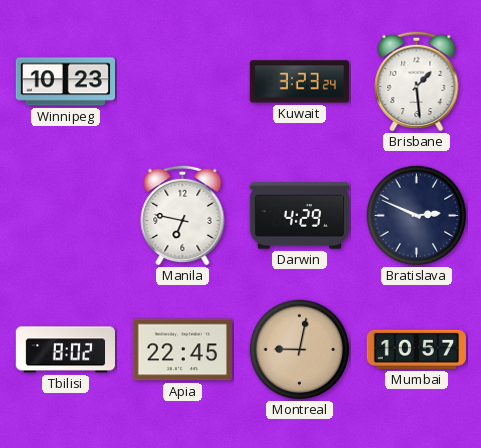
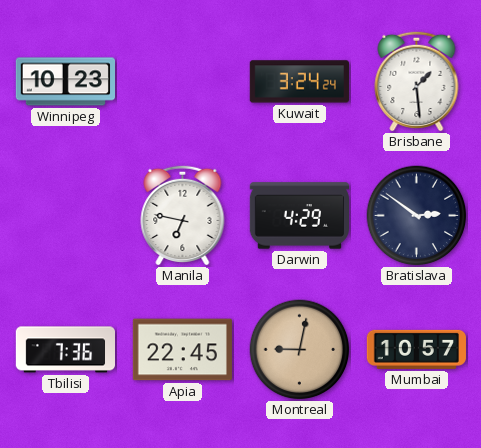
Kuwait: 3:23 -> 3:24 (299, 82)
Bratislava: 2:49 -> 2:51 (417, 216)
Tbilisi: 8:02 -> 7:36 (65, 350)
